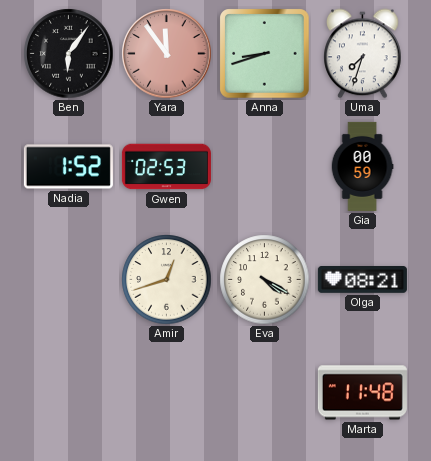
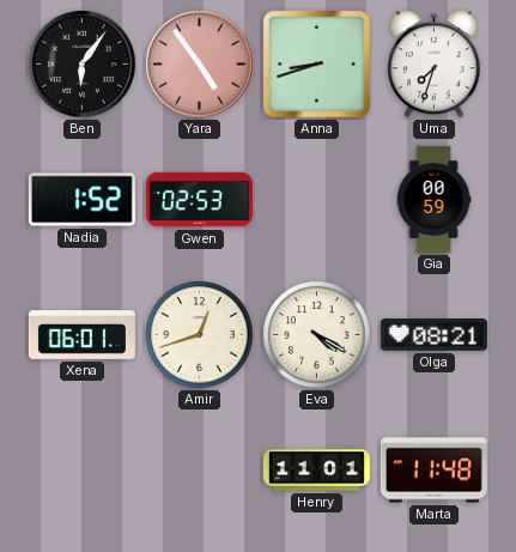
Yara: 11:54 -> 4:54 (200, 65)
Xena: none -> 06:01 (81, 335)
Henry: none -> 11:01 (316, 471)
